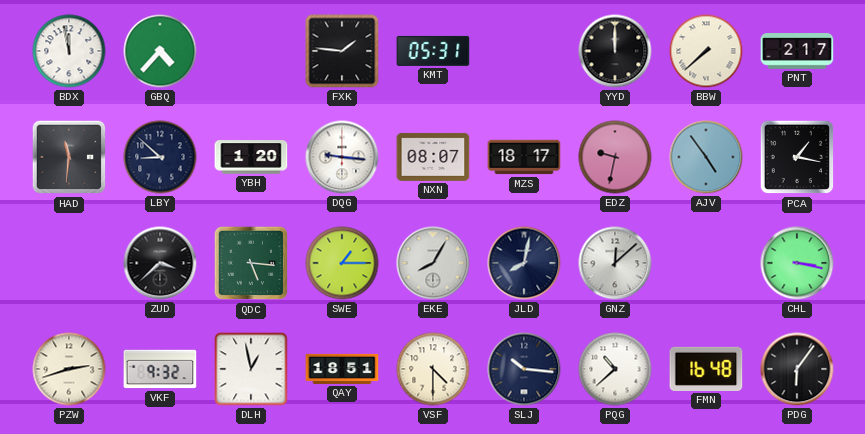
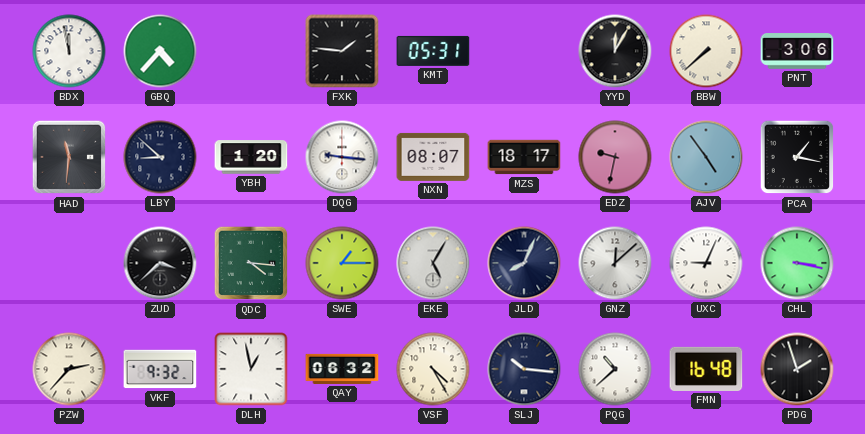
YYD: 12:00 -> 12:05 (615, 51)
PNT: 2:17 -> 3:06 (797, 51)
QDC: 5:16 -> 4:16 (251, 263)
EKE: 8:05 -> 5:05 (433, 263)
JLD: 8:02 -> 8:04 (524, 263)
UXC: none -> 9:04 (706, 263)
PZW: 2:42 -> 2:37 (69, 369)
QAY: 18:51 -> 06:32 (342, 369)
VSF: 4:30 -> 4:25 (433, 369)
PDG: 6:06 -> 1:57 (797, 369)
